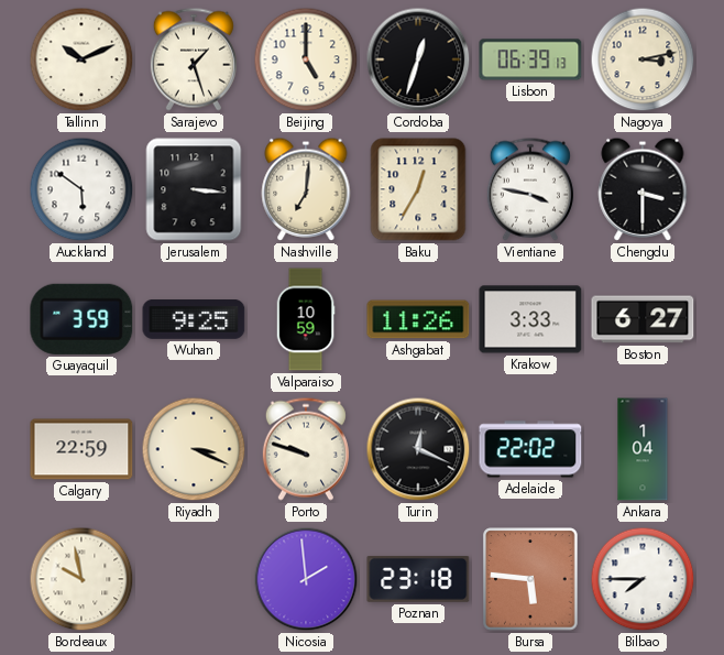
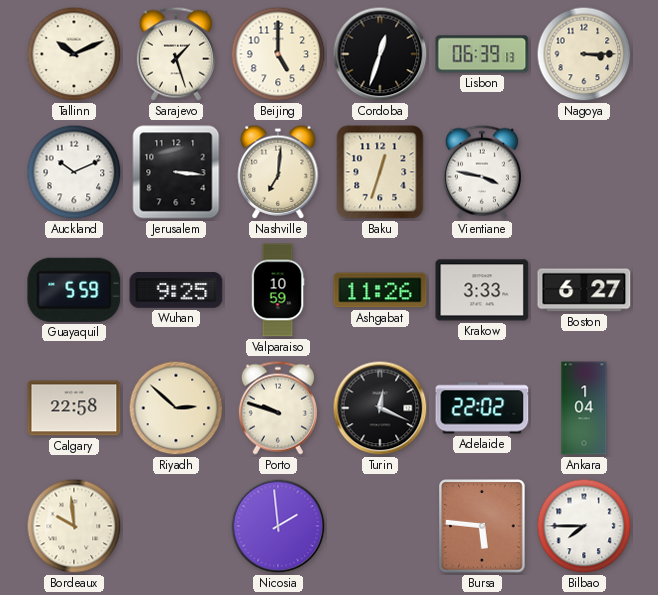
Nagoya: 3:13 -> 3:15 (584, 54)
Auckland: 5:51 -> 10:11 (74, 172)
Baku: 12:35 -> 12:33 (380, 172)
Chengdu: 3:30 -> none (643, 189)
Guayaquil: 3:59 -> 5:59 (74, 290)
Calgary: 22:59 -> 22:58 (74, 408)
Riyadh: 3:19 -> 2:52 (176, 408)
Bordeaux: 9:58 -> 9:59 (74, 526)
Poznan: 23:18 -> none (418, 579)
